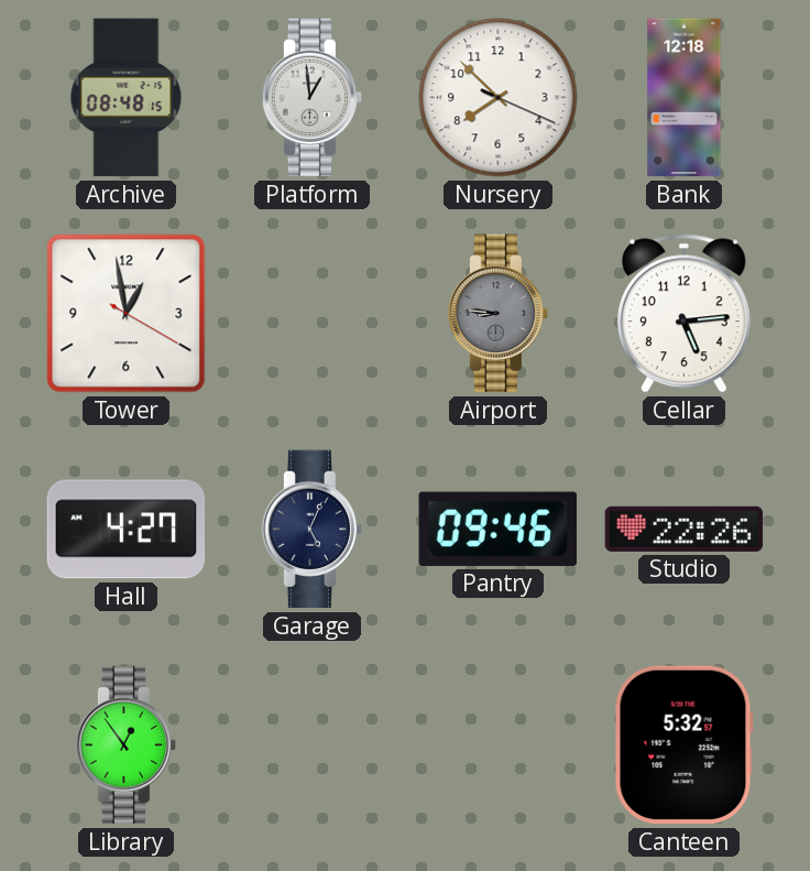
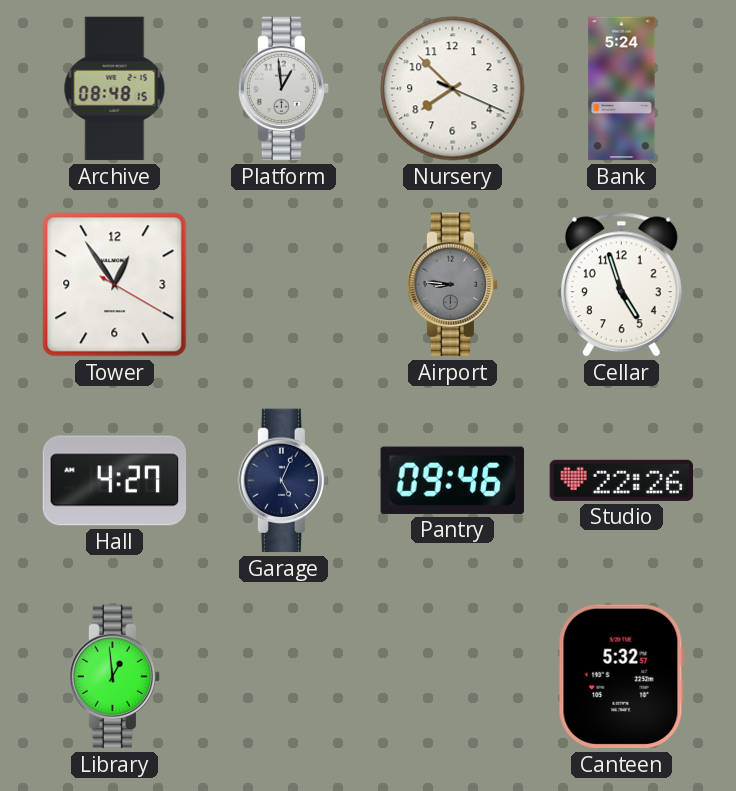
Bank: 12:18 -> 5:24 (622, 89)
Tower: 12:58 -> 12:54 (115, 285)
Cellar: 5:14 -> 4:57 (621, 285)
Library: 12:54 -> 12:59 (115, 677)
